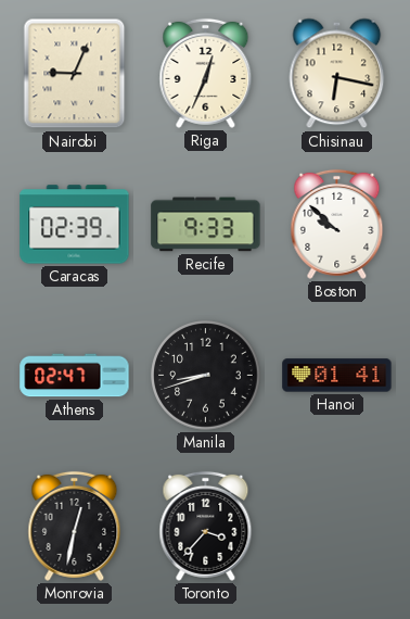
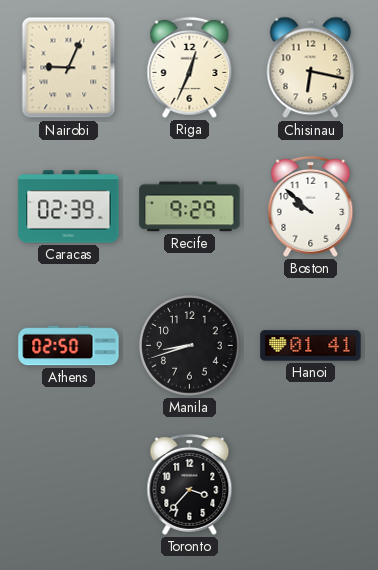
Recife: 9:33 -> 9:29 (190, 207)
Athens: 02:47 -> 02:50 (69, 346)
Monrovia: 12:32 -> none (75, 526)
